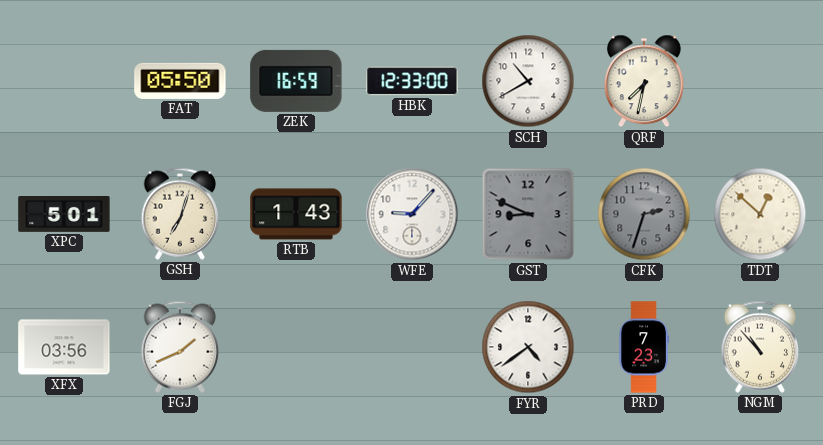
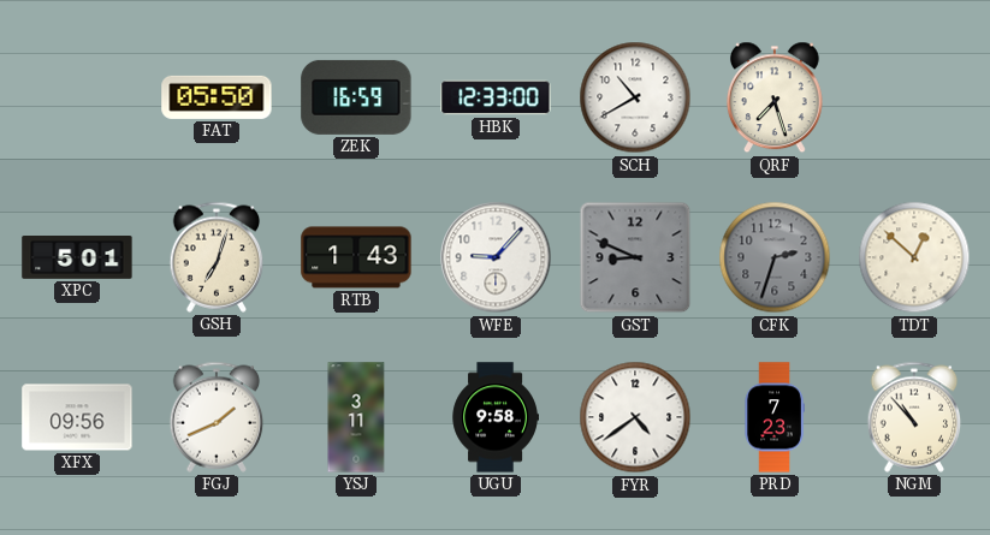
QRF: 7:32 -> 7:27 (775, 97)
XFX: 03:56 -> 09:56 (77, 417)
YSJ: none -> 3:11 (356, 417)
UGU: none -> 9:58 (494, 417)
